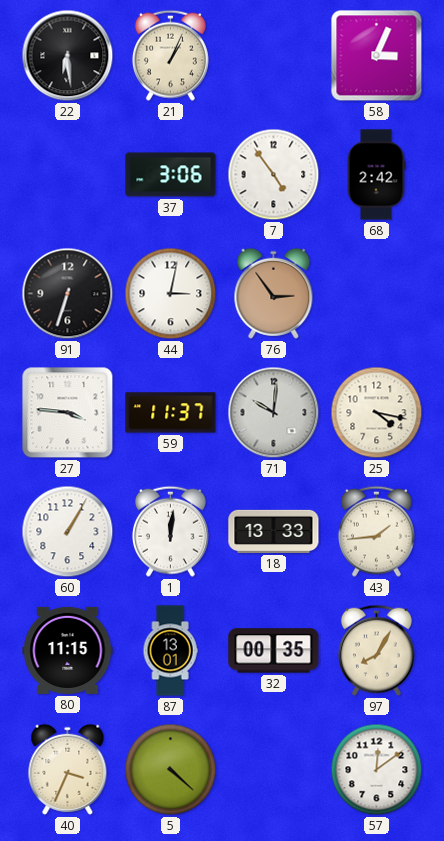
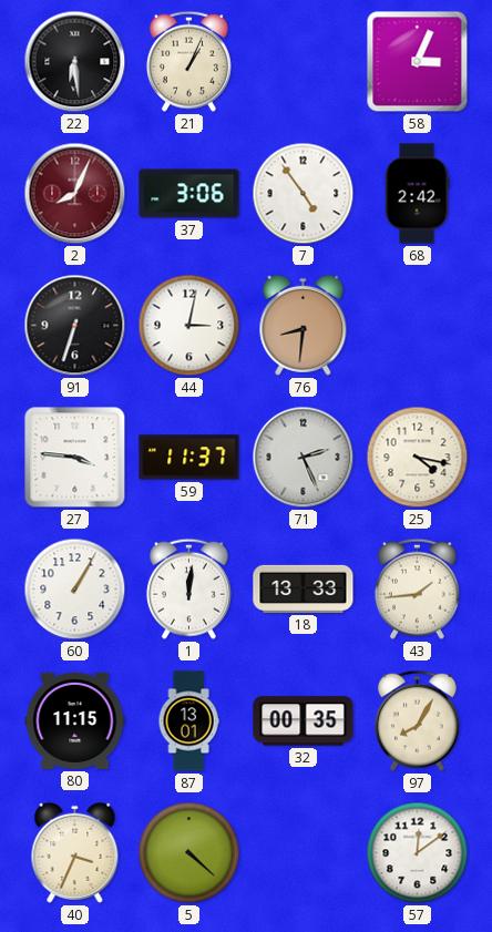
2: none -> 8:04 (75, 194)
76: 2:54 -> 8:31 (304, 325)
71: 10:01 -> 2:26 (304, 458)
